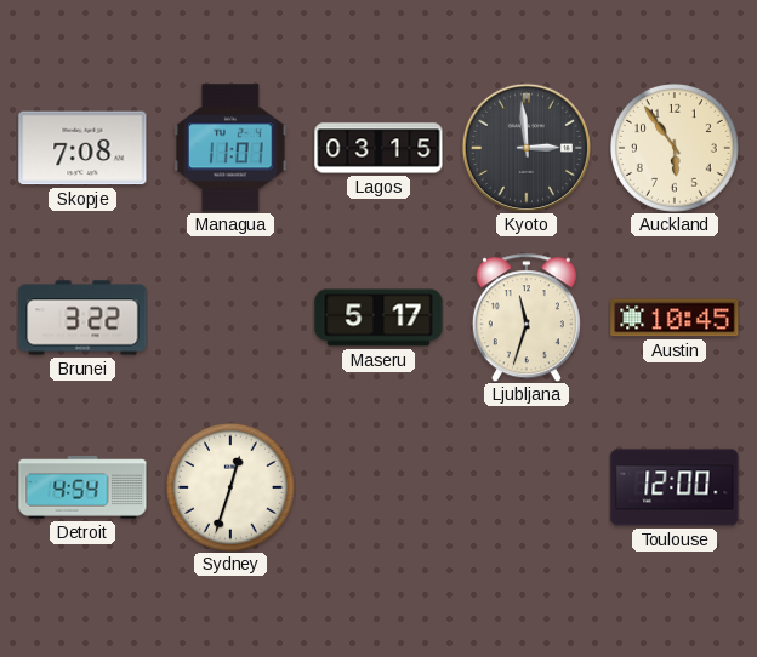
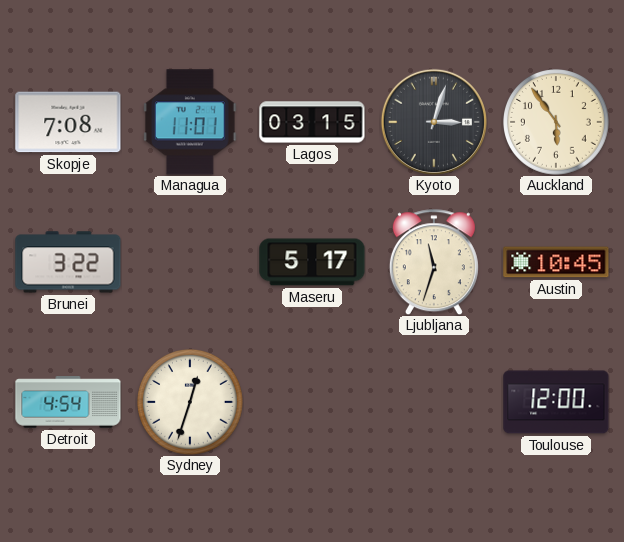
Kyoto: 2:59 -> 3:03 (434, 122)
